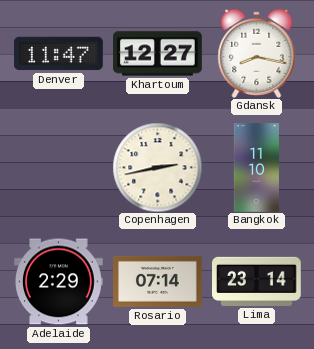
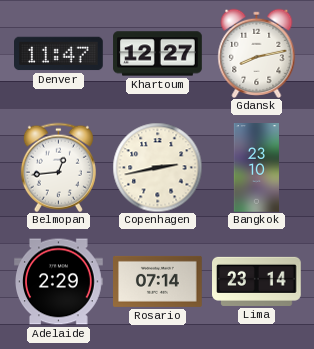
Gdansk: 8:17 -> 8:13 (257, 53)
Belmopan: none -> 12:44 (58, 167)
Bangkok: 11:10 -> 23:10 (256, 168)
